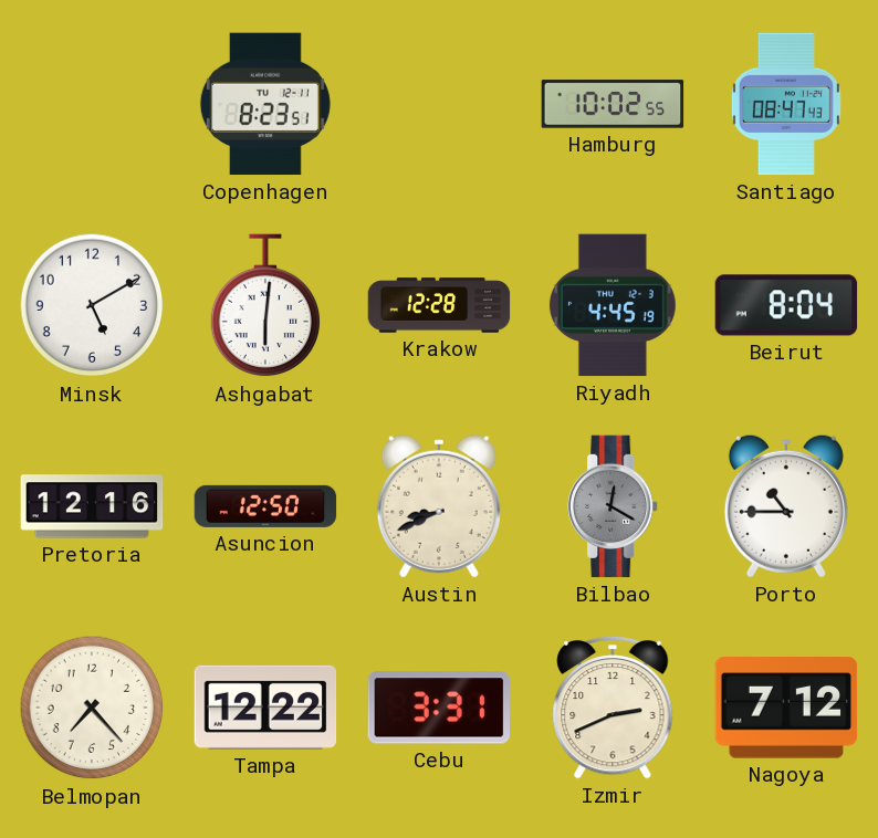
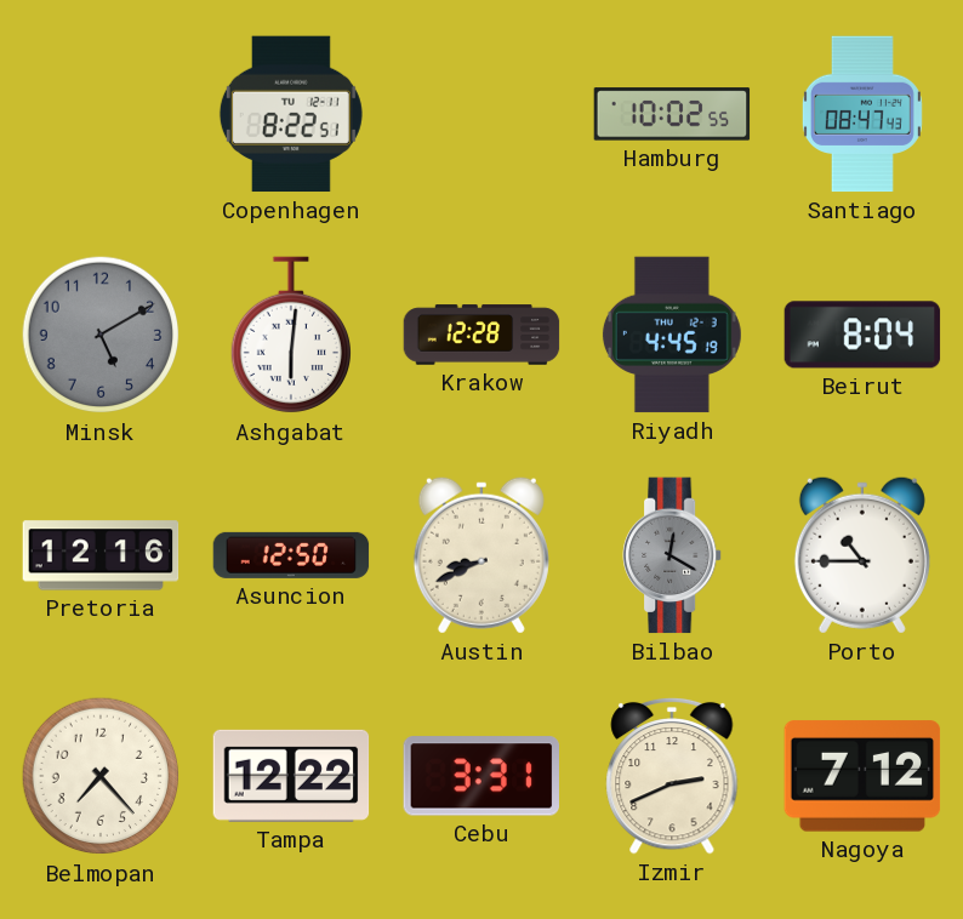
Copenhagen: 8:23 -> 8:22 (291, 114)
Minsk dial: white -> grey (101, 335)
